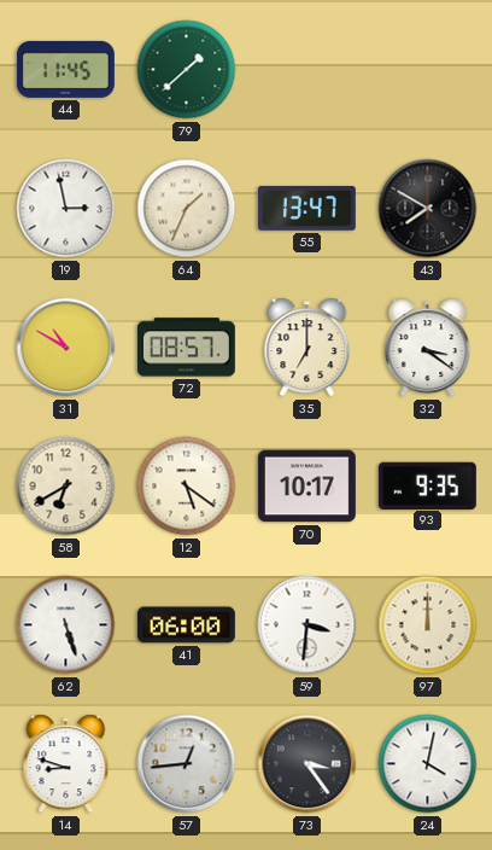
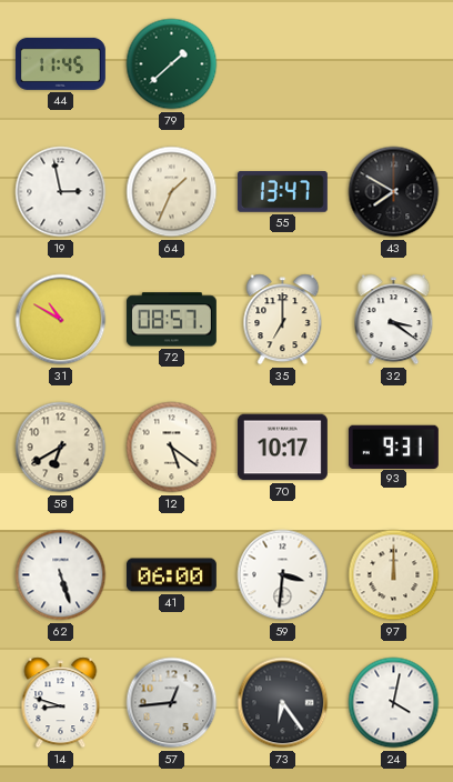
93: 9:35 -> 9:31 (393, 447)
73: 3:24 -> 6:24 (283, 703)
